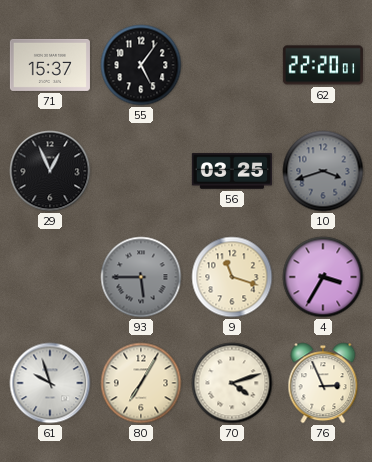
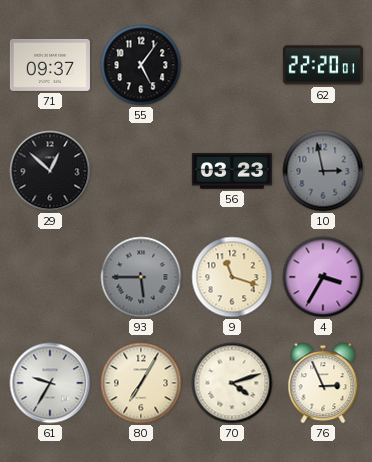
71: 15:37 -> 09:37 (50, 65)
29: 12:56 -> 12:52 (50, 171)
56: 03:25 -> 03:23 (232, 171)
10: 3:42 -> 2:58 (323, 171)
61: 9:57 -> 9:35 (50, 383)
